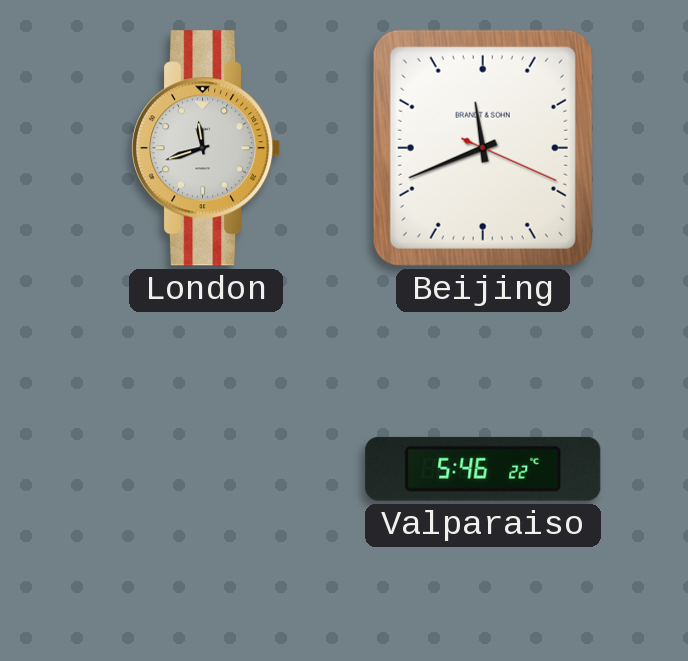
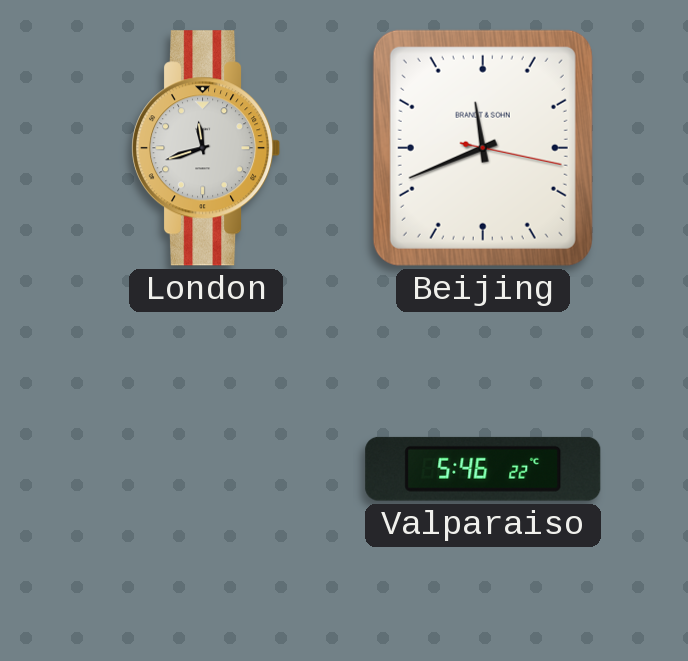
Beijing: 11:41:19 -> 11:41:17 (483, 148)
